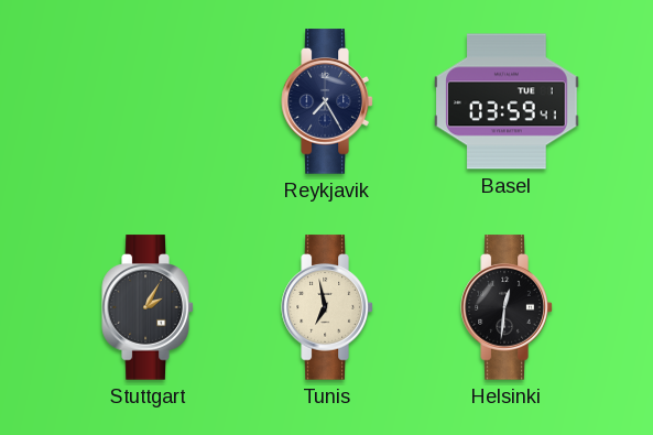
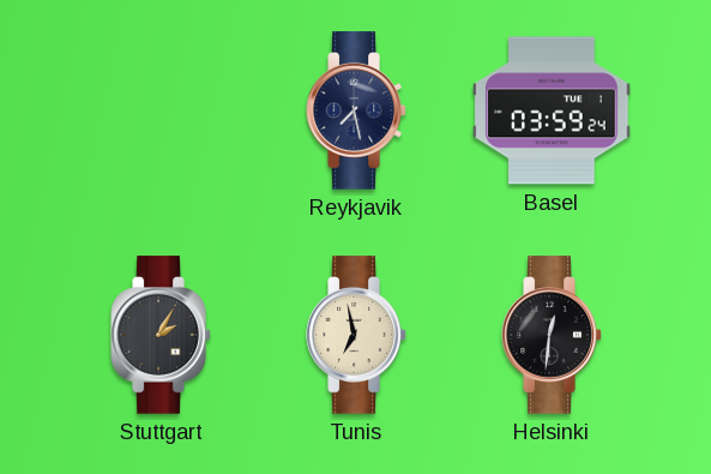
Reykjavik: 7:25 -> 7:28 (356, 110)
Basel: 03:59:41 -> 03:59:24 (552, 110)
